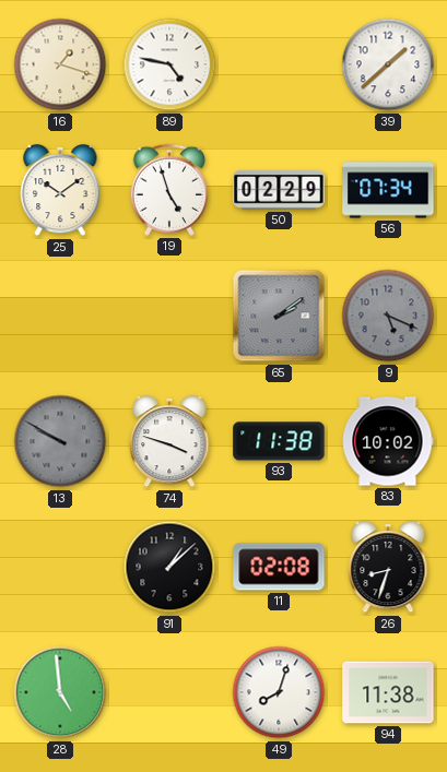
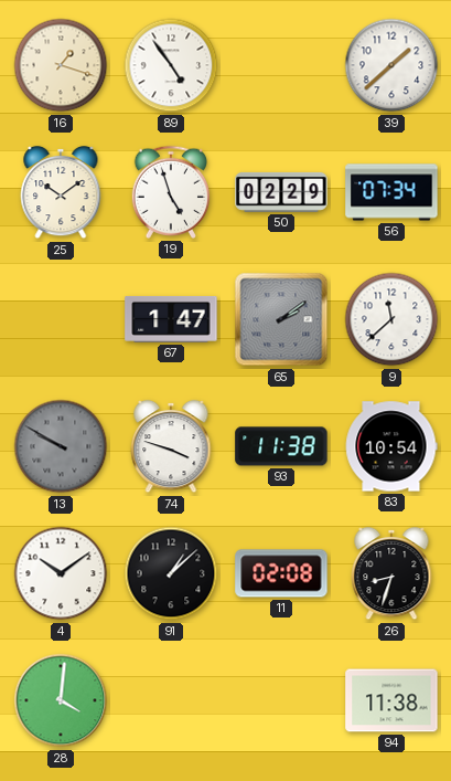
89: 4:47 -> 4:54 (171, 65)
67: none -> 1:47 (171, 319)
9: 5:19 -> 11:38 (391, 319)
9 dial: grey -> white (391, 319)
83: 10:02 -> 10:54 (391, 446)
4: none -> 10:09 (61, 573)
28: 4:59 -> 4:01 (61, 700)
49: 8:03 -> none (279, 692)
